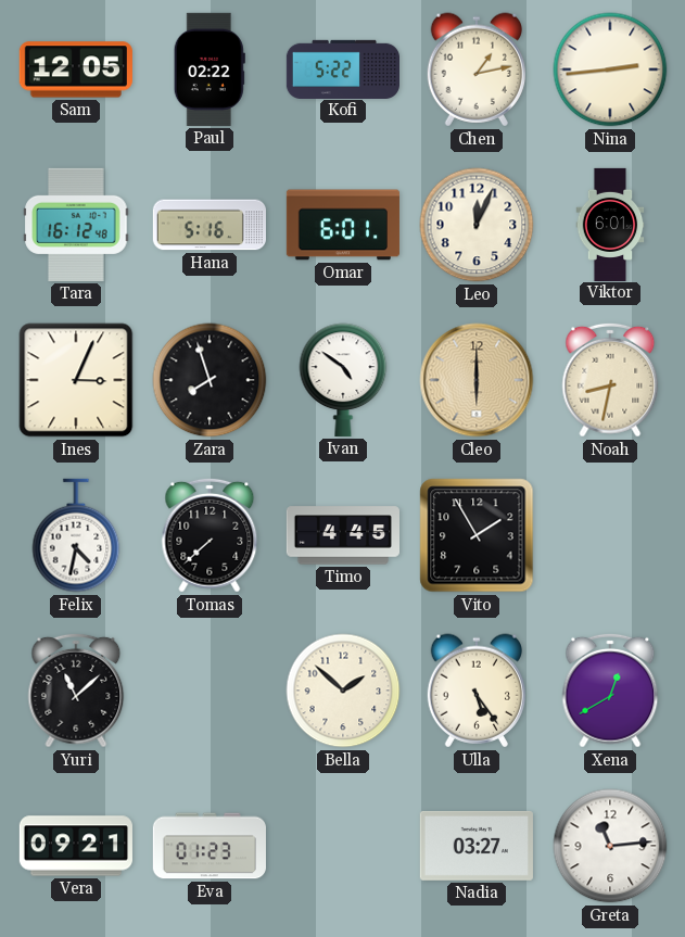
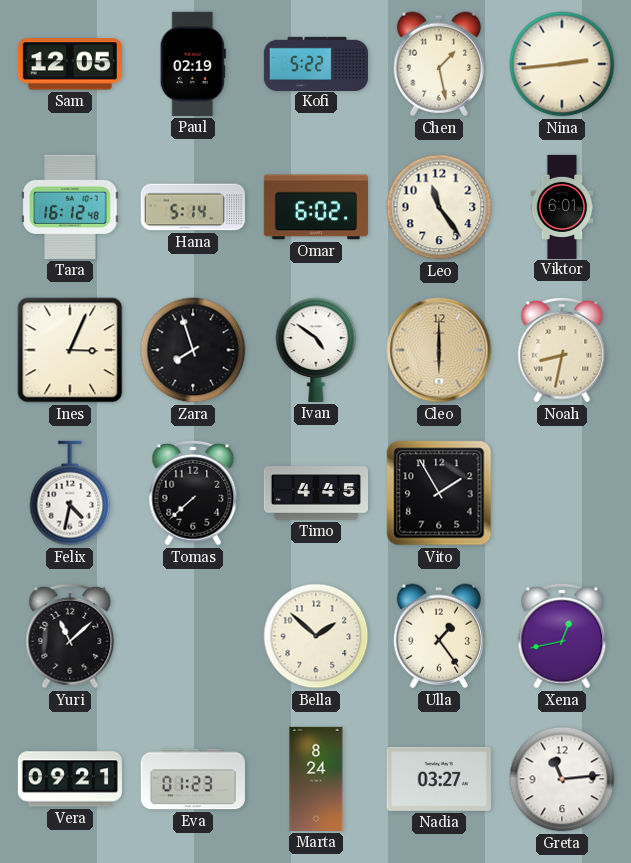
Paul: 02:22 -> 02:19 (193, 64)
Chen: 1:13 -> 1:28 (438, 64)
Hana: 5:16 -> 5:14 (193, 207)
Omar: 6:01 -> 6:02 (316, 207)
Leo: 12:04 -> 11:24 (439, 207)
Ulla: 5:24 -> 1:24 (438, 636)
Xena: 12:40 -> 12:43 (562, 636)
Marta: none -> 8:24 (316, 779)
